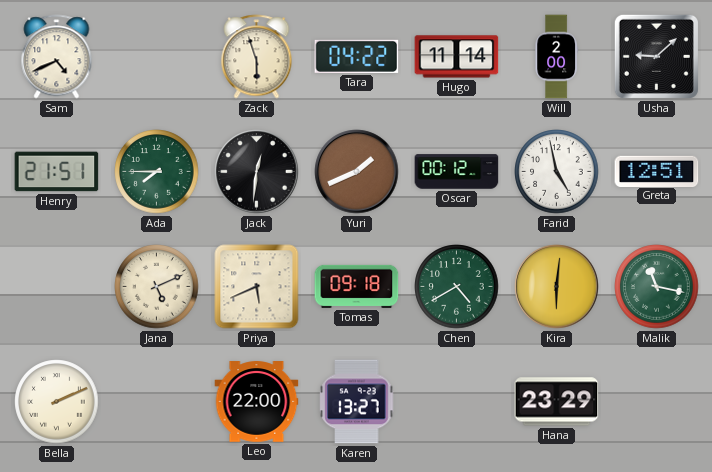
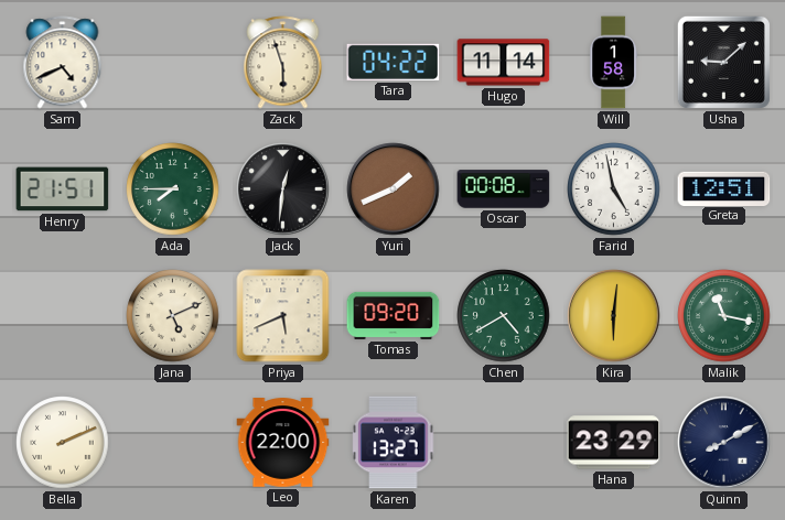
Will: 2:00 -> 1:58 (613, 63)
Oscar: 00:12 -> 00:08 (504, 189)
Tomas: 09:18 -> 09:20 (394, 315)
Quinn: none -> 8:10 (724, 443)
